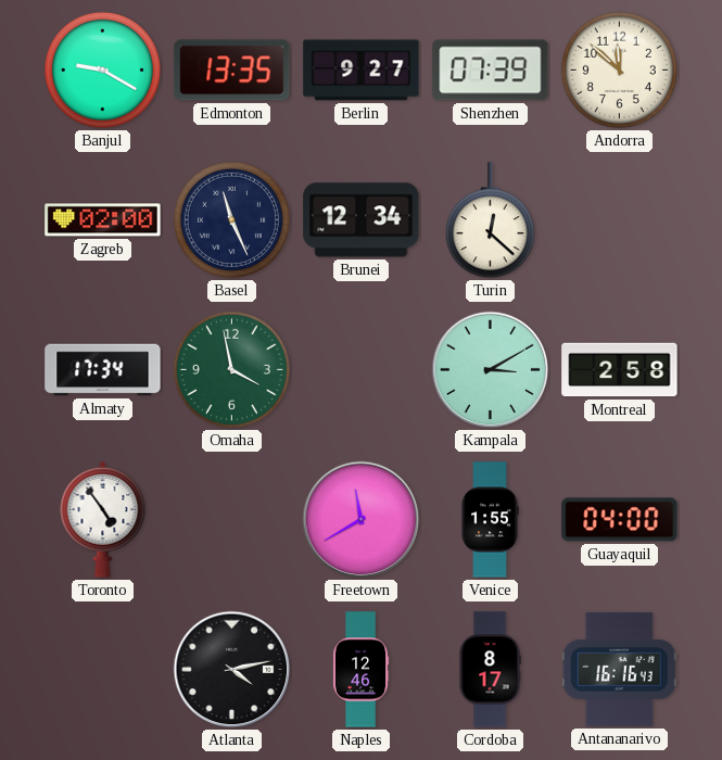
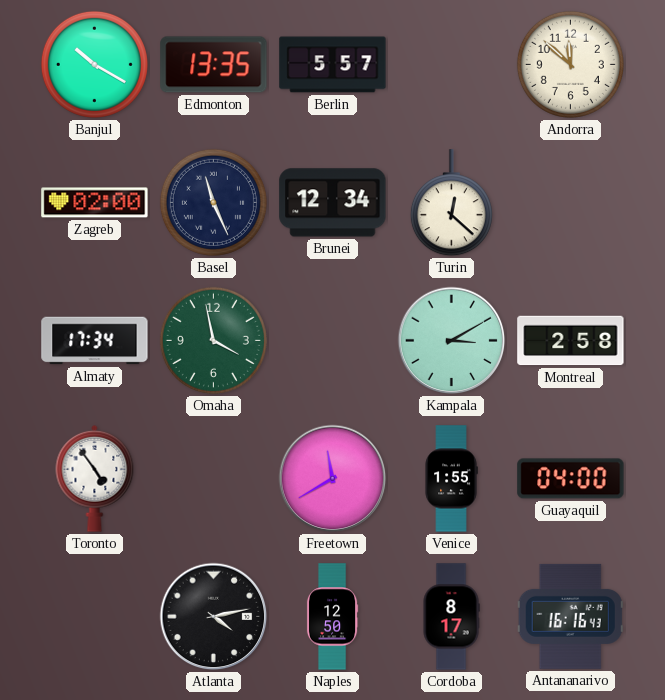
Banjul: 9:20 -> 10:20 (94, 64)
Berlin: 9:27 -> 5:57 (333, 65)
Shenzhen: 07:39 -> none (491, 71)
Naples: 12:46 -> 12:50 (332, 617)
